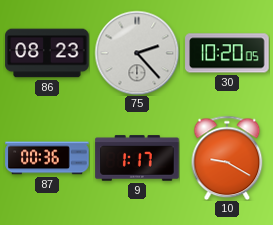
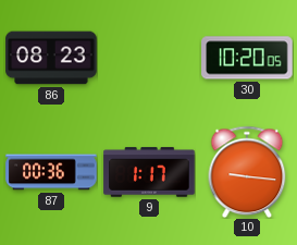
75: 2:23 -> none (137, 53)
10: 9:20 -> 9:16 (247, 172)
